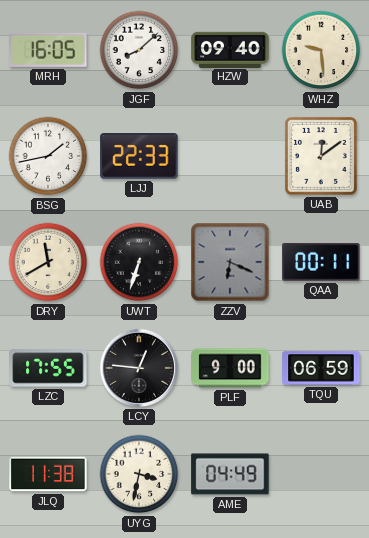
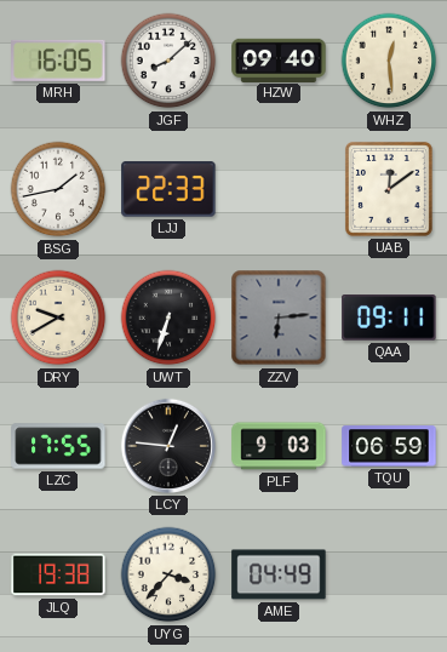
WHZ: 9:29 -> 12:29 (389, 61)
DRY: 11:40 -> 9:40 (58, 318)
ZZV: 6:19 -> 6:14 (279, 318)
QAA: 00:11 -> 09:11 (389, 318)
PLF: 9:00 -> 9:03 (279, 446)
JLQ: 11:38 -> 19:38 (58, 574)
UYG: 3:32 -> 3:37 (168, 574)
